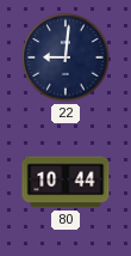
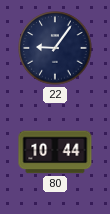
22: 9:01 -> 9:06 (55, 48)
